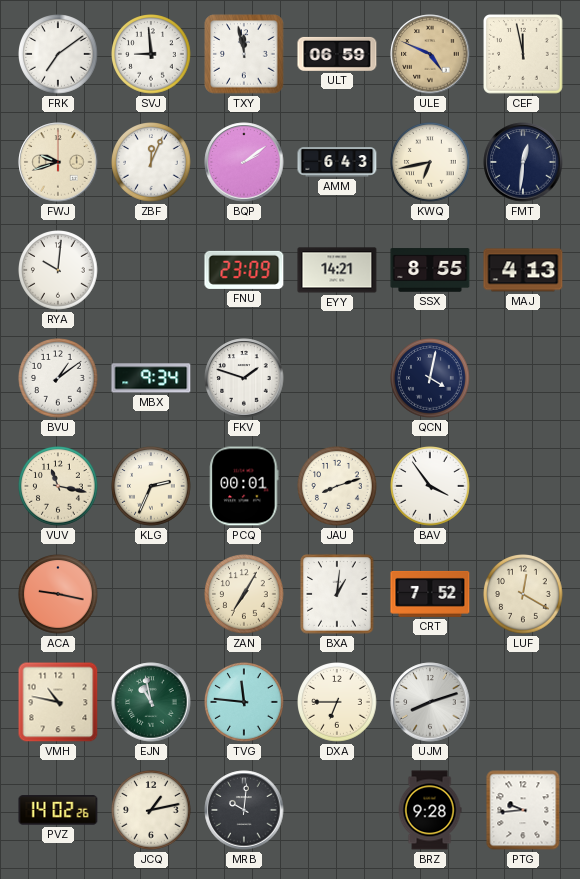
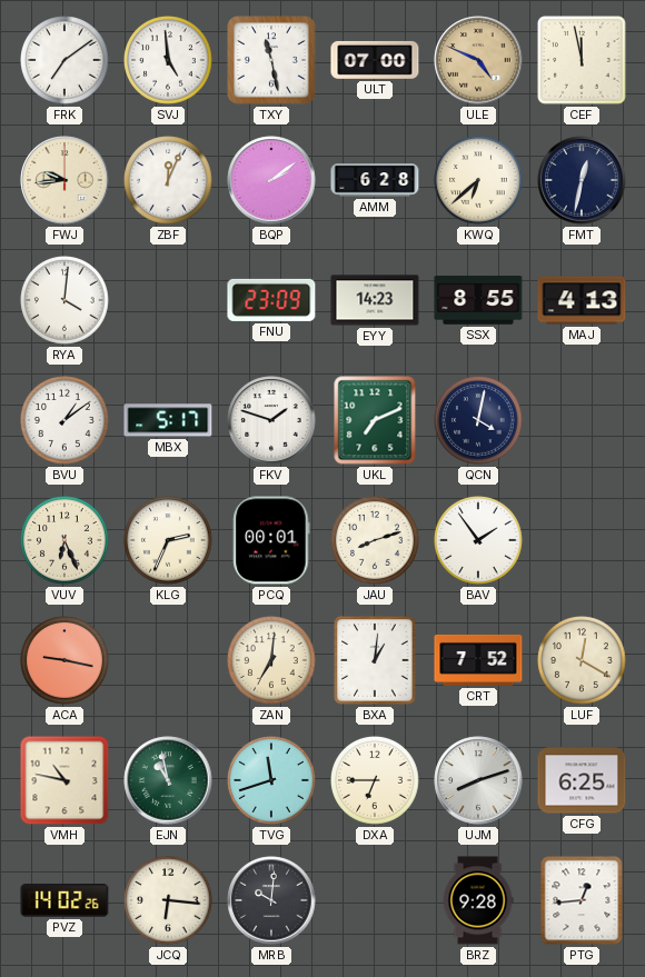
SVJ: 8:59 -> 4:59 (169, 61)
TXY: 11:58 -> 11:28 (271, 60)
ULT: 06:59 -> 07:00 (375, 60)
FWJ: 9:42 -> 9:44 (64, 180)
AMM: 6:43 -> 6:28 (375, 180)
KWQ: 6:43 -> 6:38 (479, 181)
FMT: 12:31 -> 12:32 (582, 180)
RYA: 10:01 -> 4:01 (66, 301)
EYY: 14:21 -> 14:23 (375, 300)
MBX: 9:34 -> 5:17 (168, 420)
UKL: none -> 7:11 (375, 420)
VUV: 11:17 -> 6:26 (66, 541)
BAV: 3:54 -> 1:54 (479, 541)
ZAN: 7:05 -> 7:01 (272, 661)
TVG: 11:46 -> 11:42 (272, 781)
CFG: none -> 6:25 (582, 780)
JCQ: 1:13 -> 6:16 (169, 901)
PTG: 9:44 -> 12:44 (582, 900)
